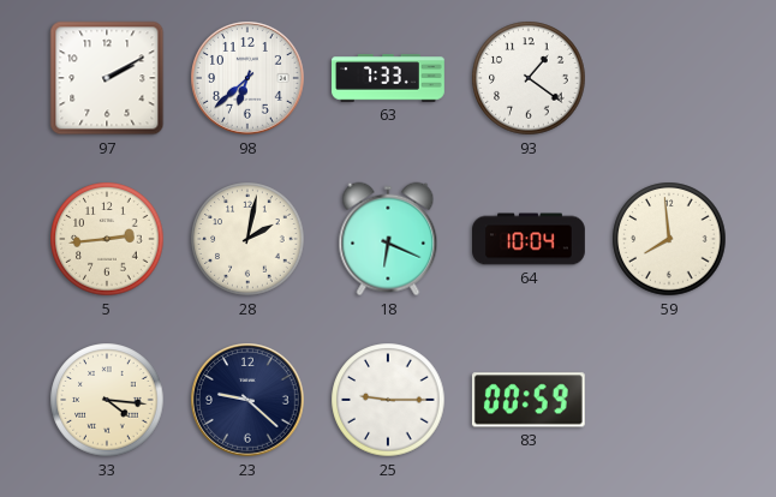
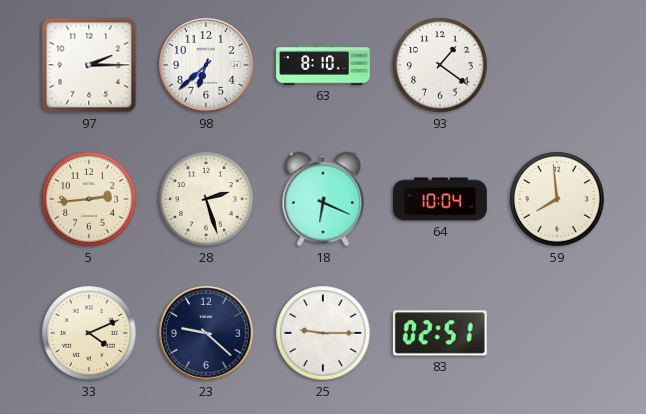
97: 2:10 -> 2:15 (89, 65)
63: 7:33 -> 8:10 (324, 65)
28: 2:02 -> 2:27 (206, 199)
33: 4:16 -> 4:11 (89, 333)
83: 00:59 -> 02:51 (440, 333)
